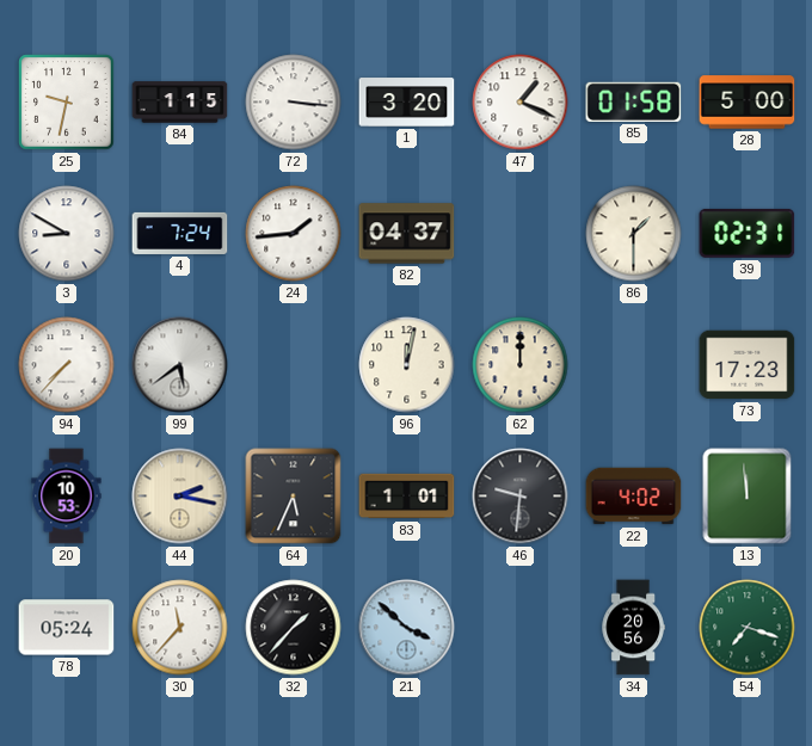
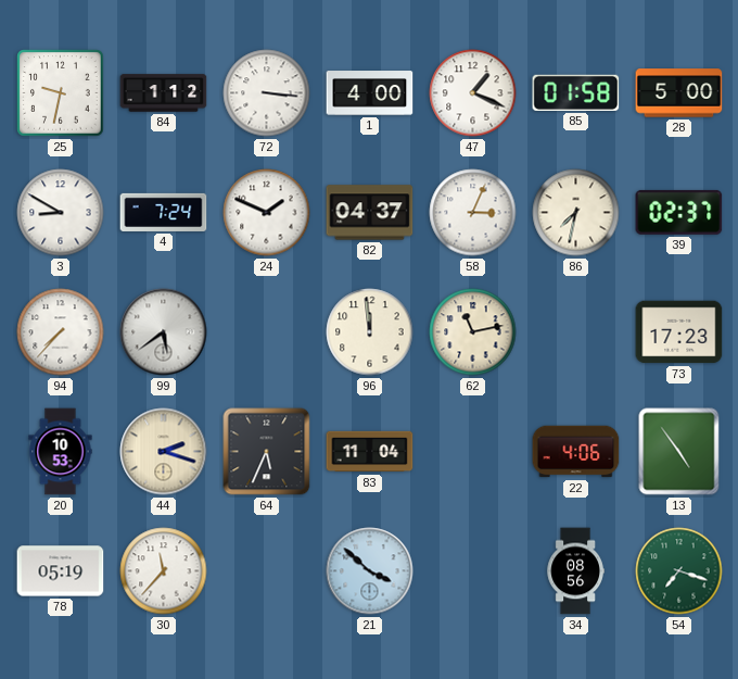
84: 1:15 -> 1:12 (164, 93)
1: 3:20 -> 4:00 (370, 93)
24: 1:44 -> 1:49 (267, 213)
58: none -> 3:04 (473, 213)
86: 1:30 -> 7:32 (576, 213)
39: 02:31 -> 02:37 (679, 212)
96: 12:02 -> 11:59 (370, 332)
62: 12:00 -> 11:13 (473, 332)
44: 2:17 -> 2:18 (164, 452)
83: 1:01 -> 11:04 (370, 452)
46: 9:31 -> none (521, 497)
22: 4:02 -> 4:06 (576, 452)
13: 11:59 -> 4:54 (679, 452)
78: 05:24 -> 05:19 (61, 571)
32: 1:37 -> none (294, 628)
34: 20:56 -> 08:56 (575, 571)
